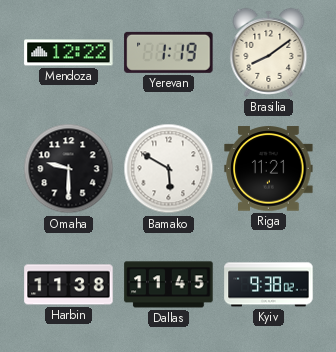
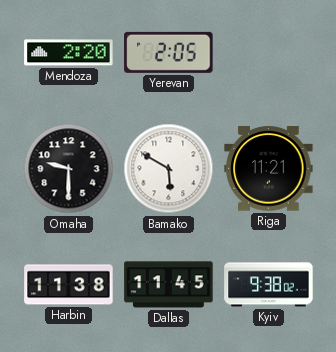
Mendoza: 12:22 -> 2:20 (69, 53)
Yerevan: 1:19 -> 2:05 (169, 52)
Brasilia: 8:09 -> none (269, 52)
